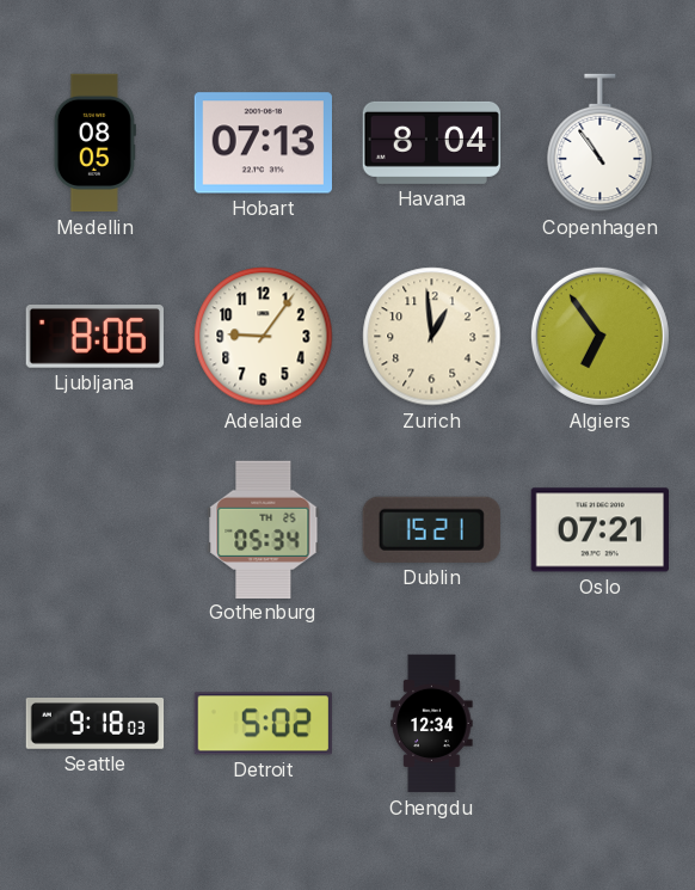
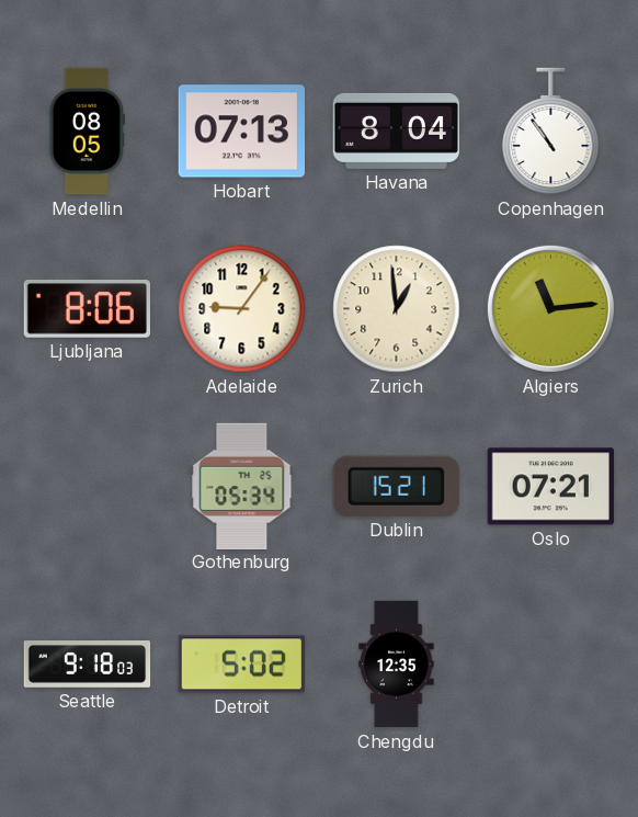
Algiers: 6:54 -> 11:14 (550, 308)
Chengdu: 12:34 -> 12:35 (397, 665)
